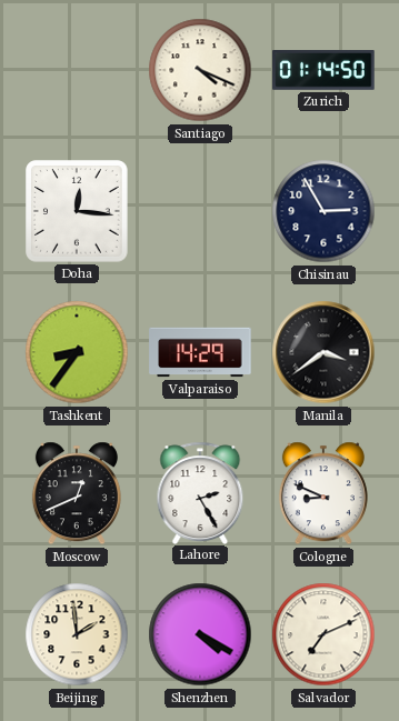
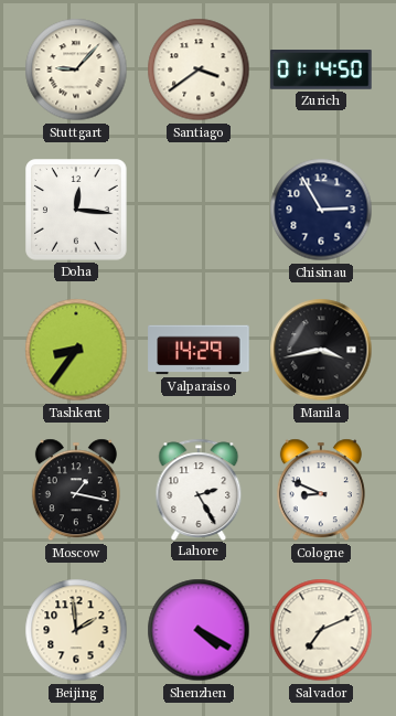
Stuttgart: none -> 9:07 (76, 70)
Santiago: 4:19 -> 3:39 (199, 70)
Manila: 3:39 -> 3:43 (321, 350)
Moscow: 12:41 -> 1:17 (76, 490)
